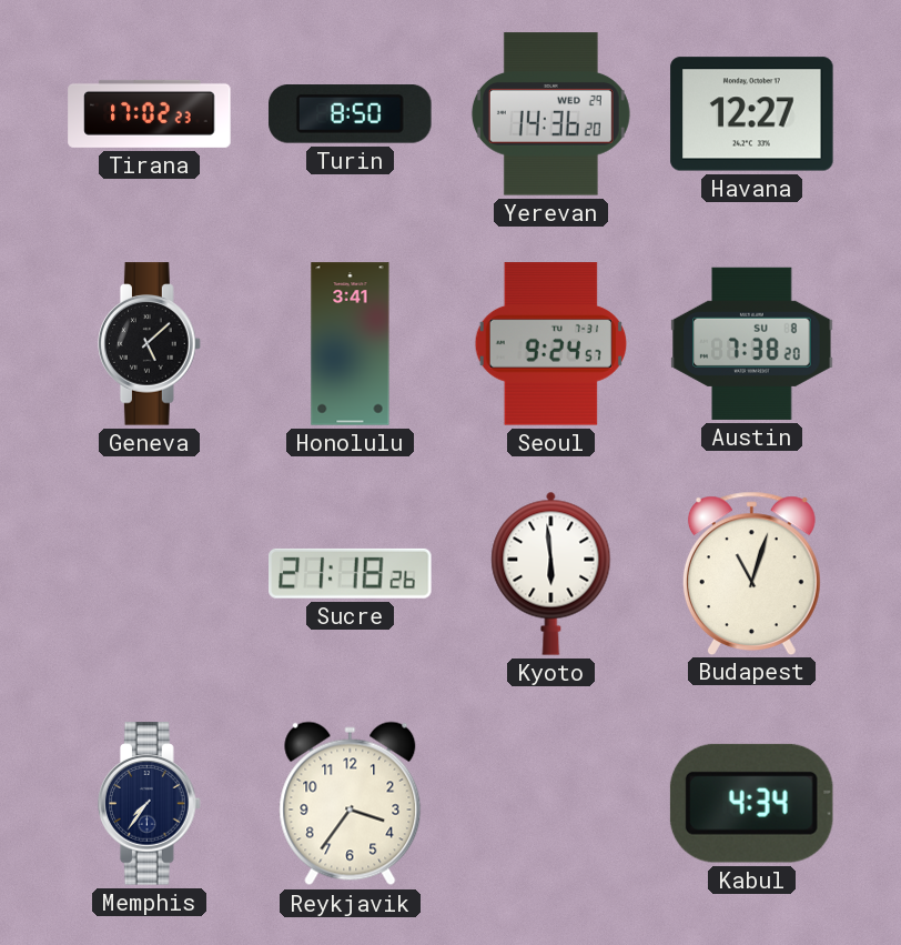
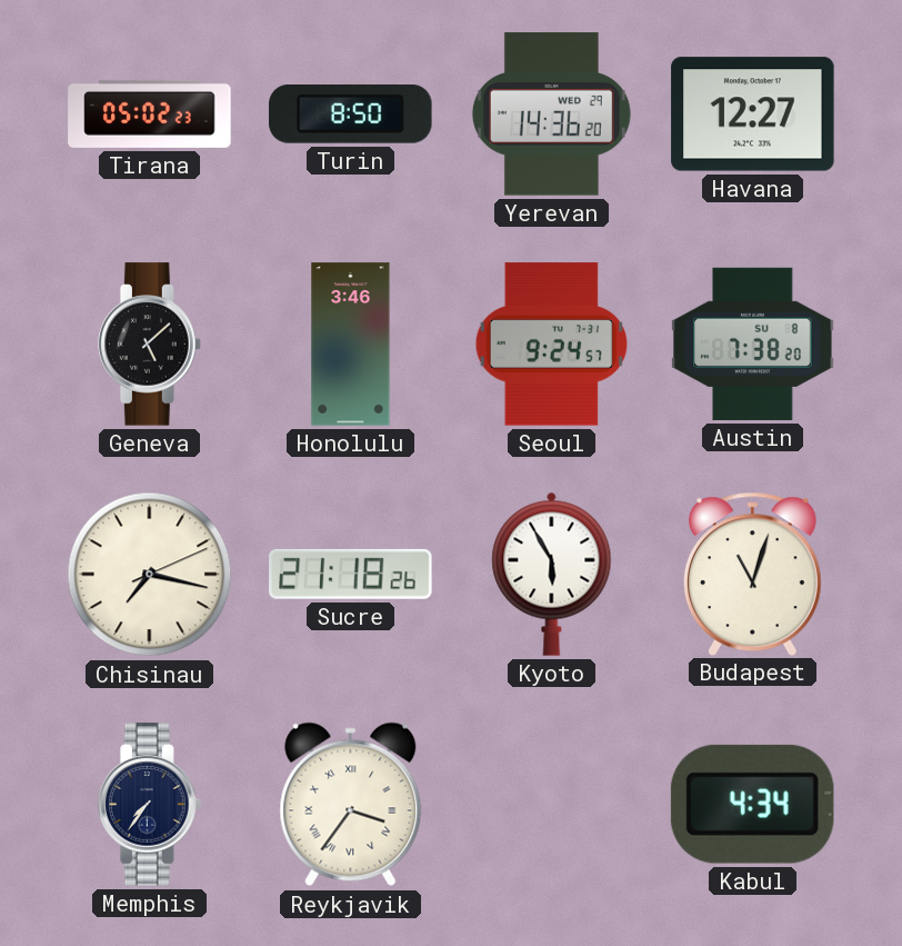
Tirana: 17:02 -> 05:02 (150, 113)
Honolulu: 3:41 -> 3:46 (351, 345)
Chisinau: none -> 7:17 (150, 575)
Kyoto: 5:59 -> 5:55 (552, 574)
Reykjavik numerals: Arabic -> Roman (351, 805)
